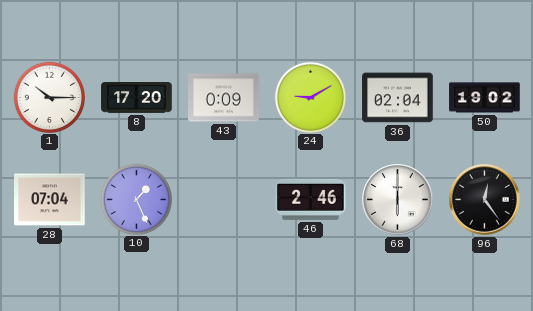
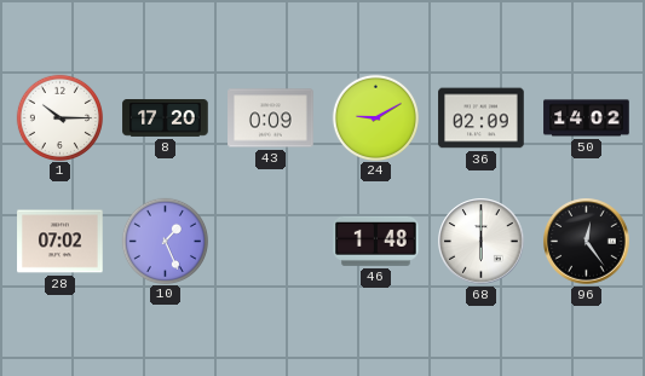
36: 02:04 -> 02:09 (482, 118)
50: 19:02 -> 14:02 (587, 118)
28: 07:04 -> 07:02 (61, 242)
46: 2:46 -> 1:48 (376, 241)
